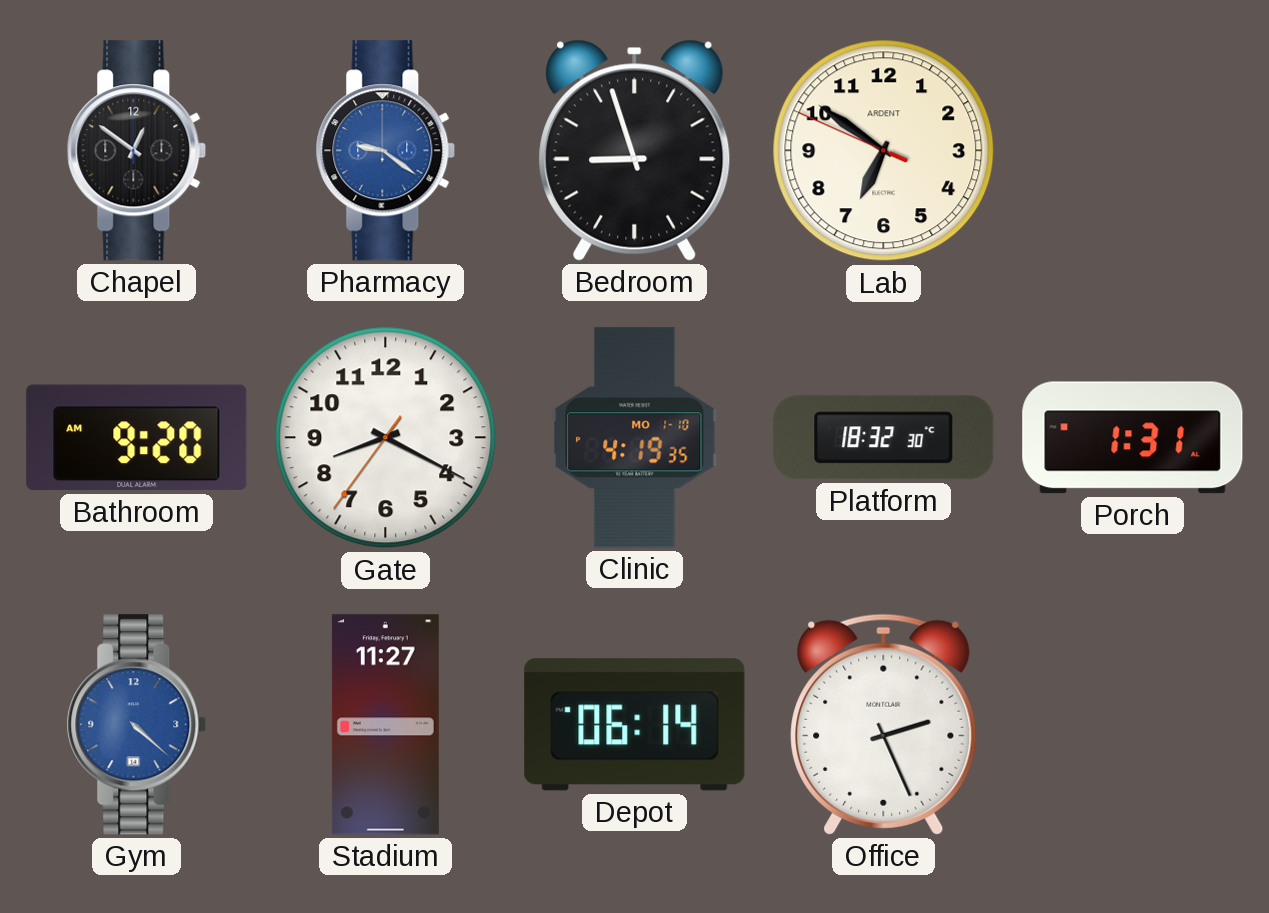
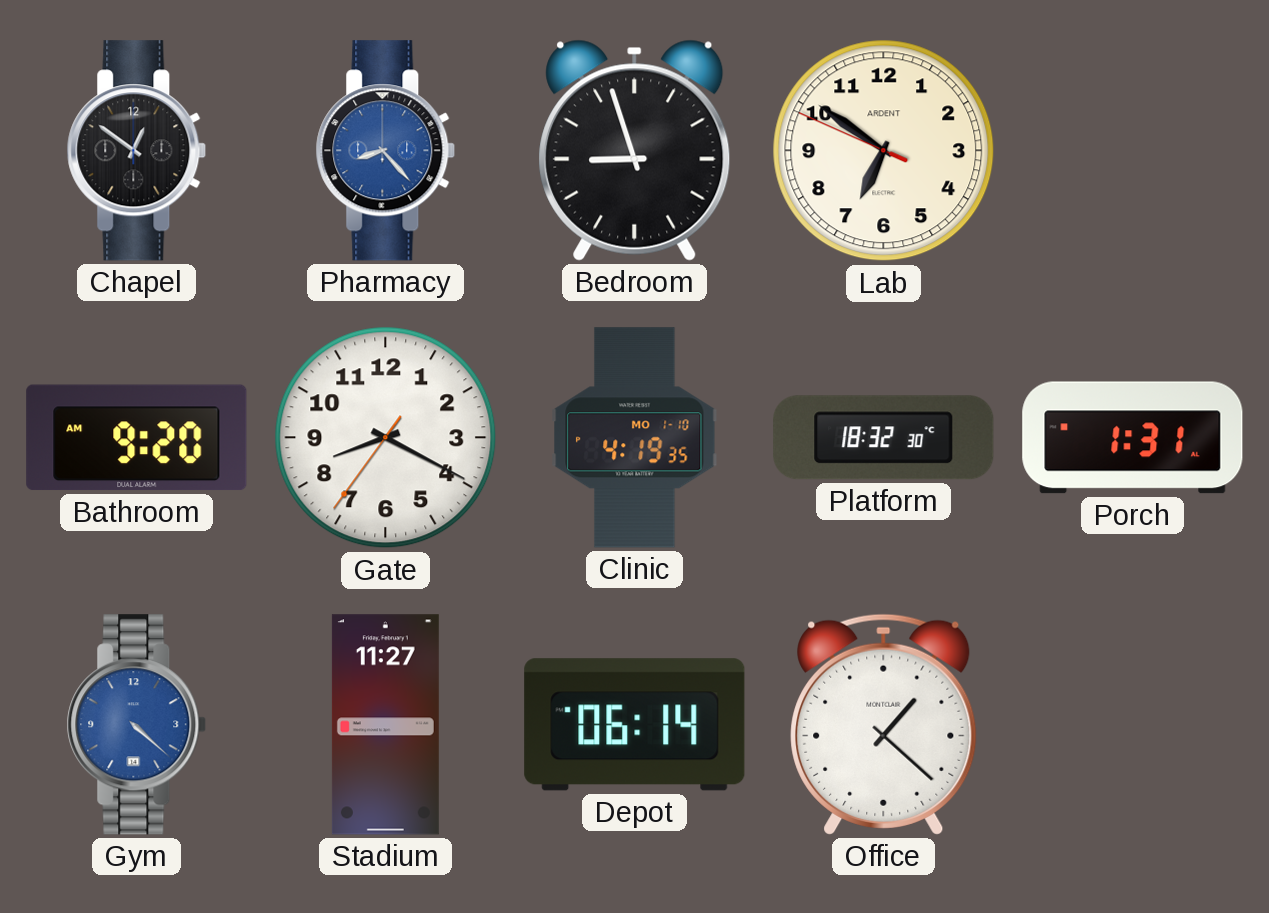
Pharmacy: 9:21 -> 8:23 (386, 151)
Office: 2:26 -> 1:22 (884, 724)
